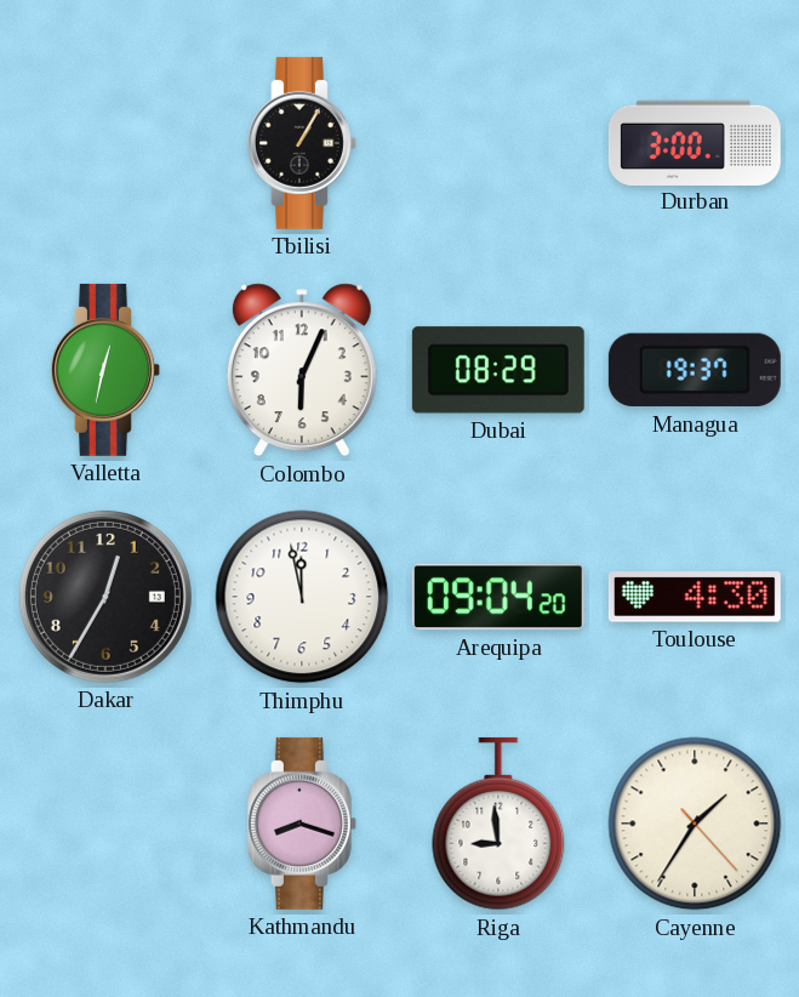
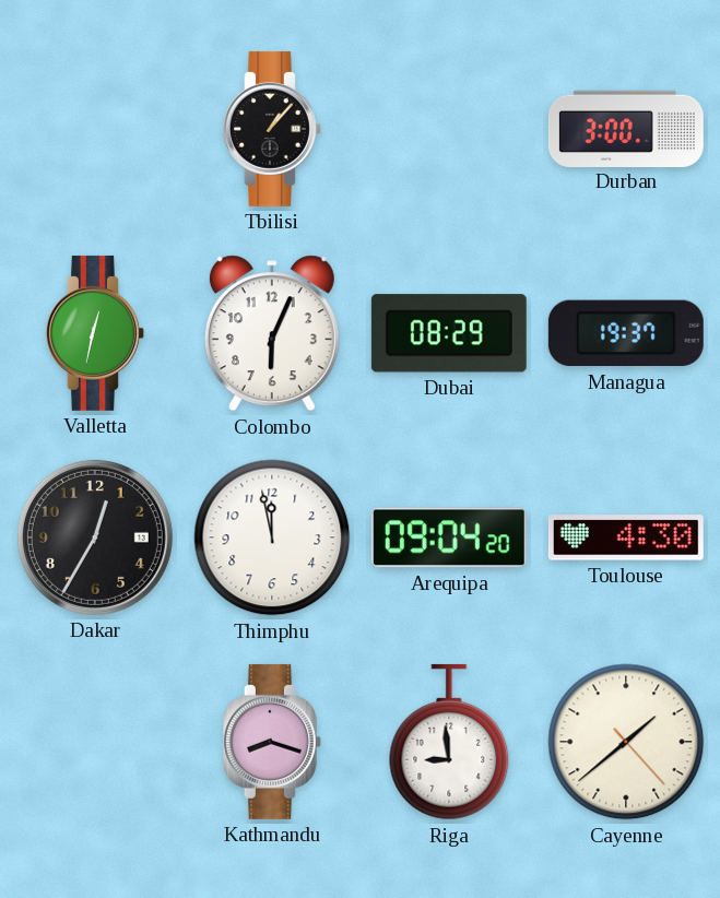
Tbilisi: 1:05 -> 1:07 (272, 129)
Cayenne: 1:35 -> 1:38 (626, 742)
